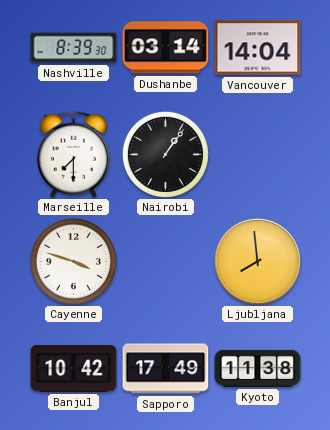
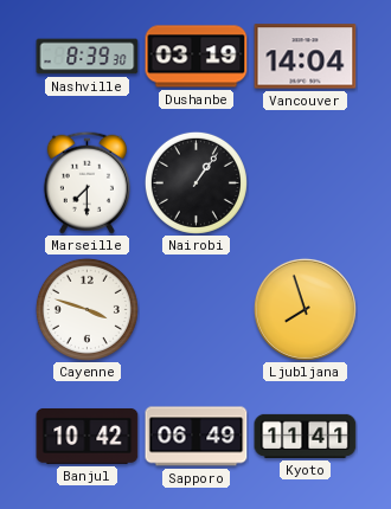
Dushanbe: 03:14 -> 03:19 (197, 57)
Ljubljana: 7:59 -> 7:57 (305, 309)
Sapporo: 17:49 -> 06:49 (197, 437)
Kyoto: 11:38 -> 11:41 (306, 436)
